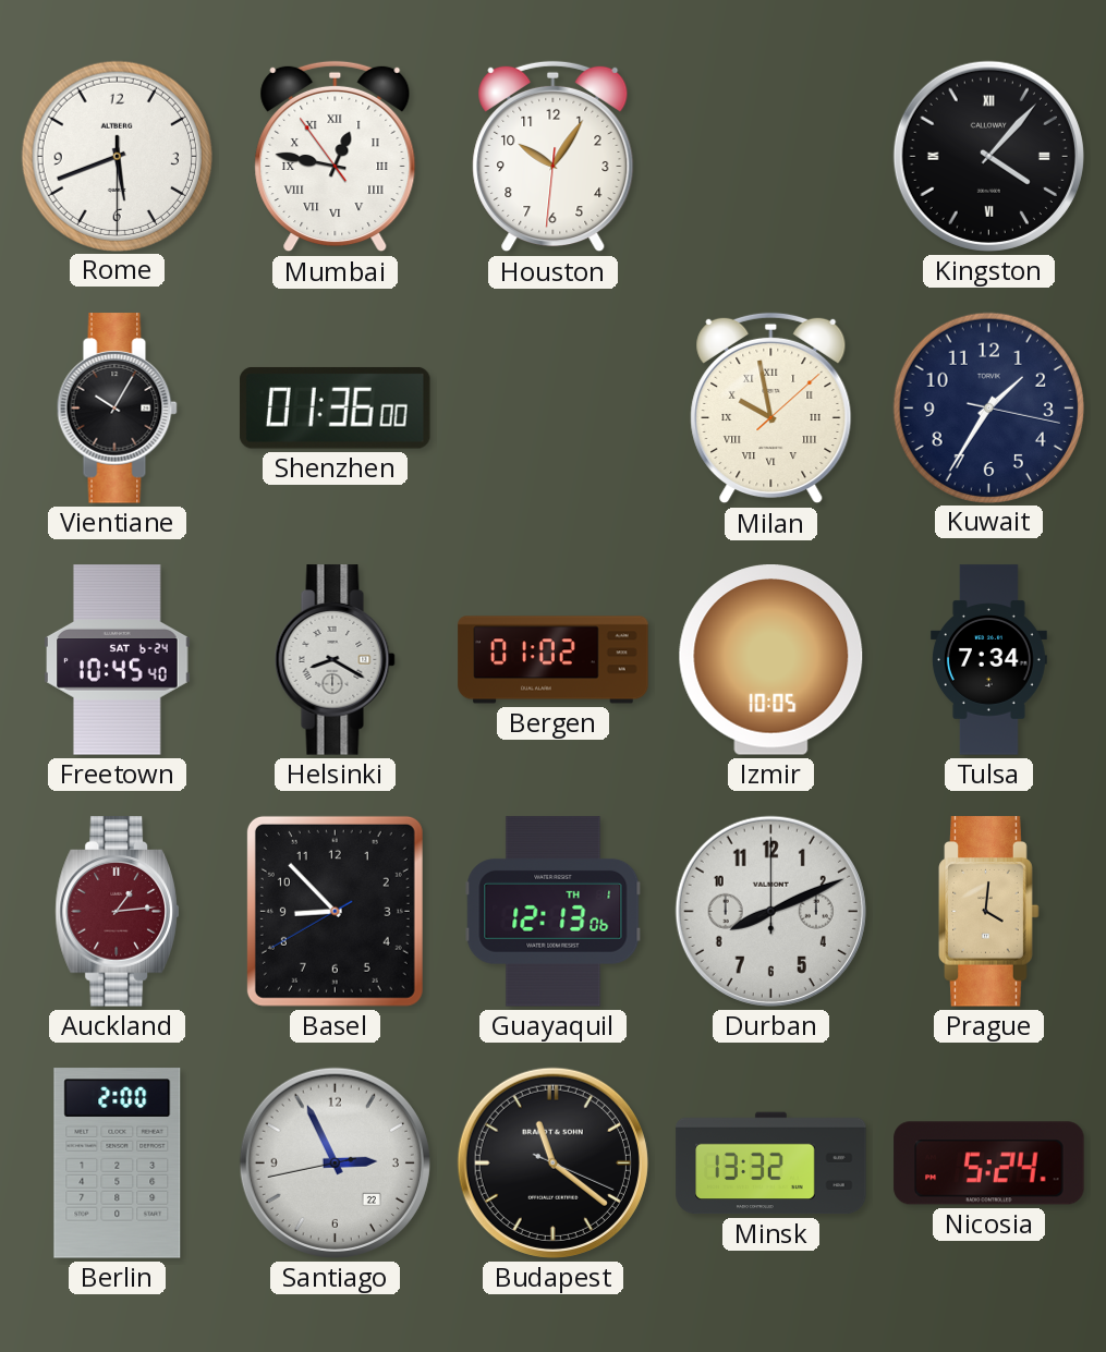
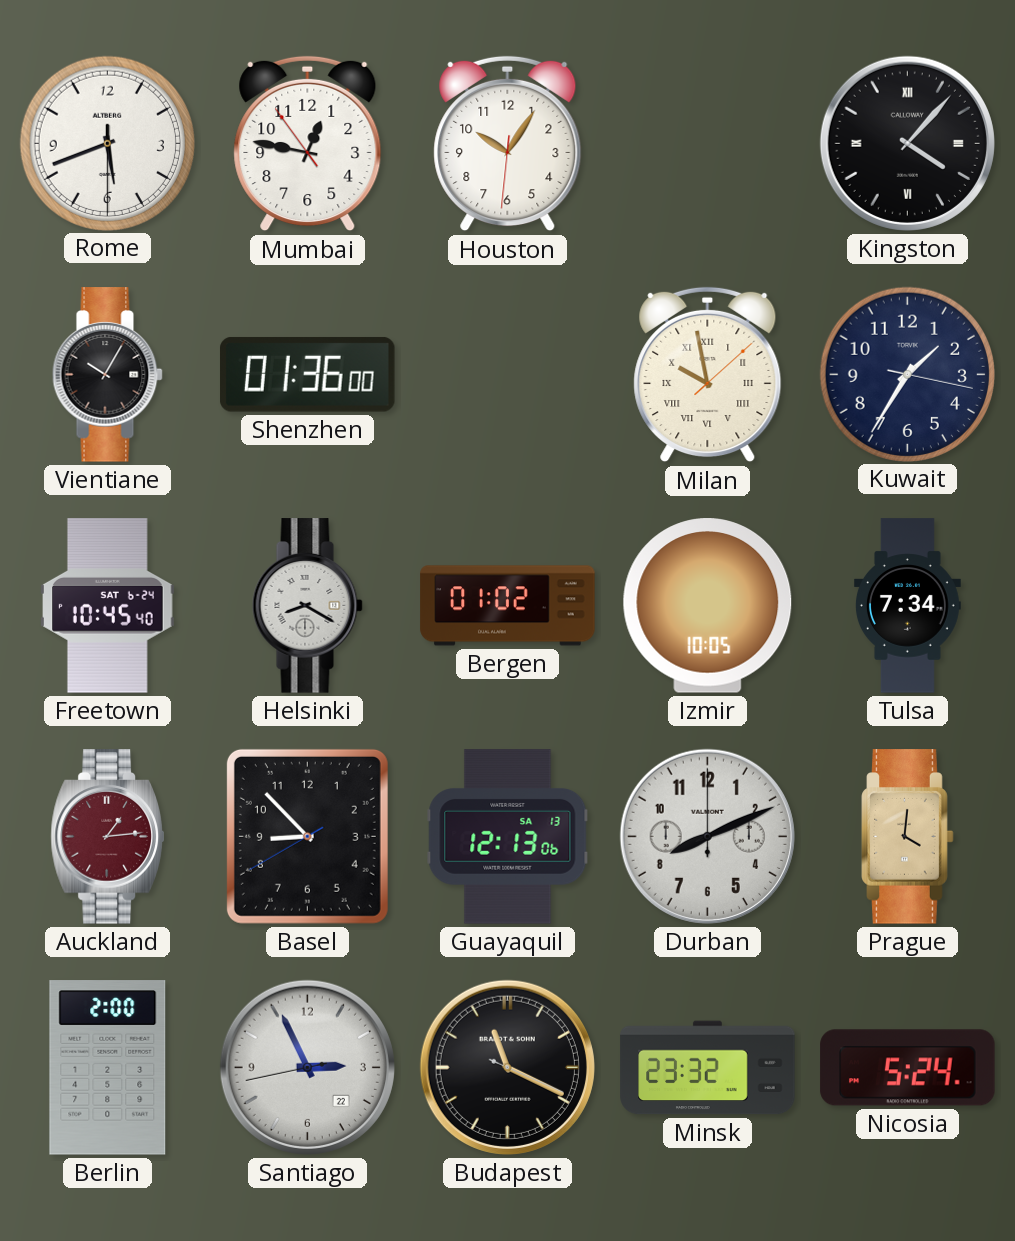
Mumbai numerals: Roman -> Arabic (308, 144)
Guayaquil date: TH 1 -> SA 13 (508, 837)
Budapest: 11:21 -> 11:19 (507, 1067)
Minsk: 13:32 -> 23:32 (708, 1068)
